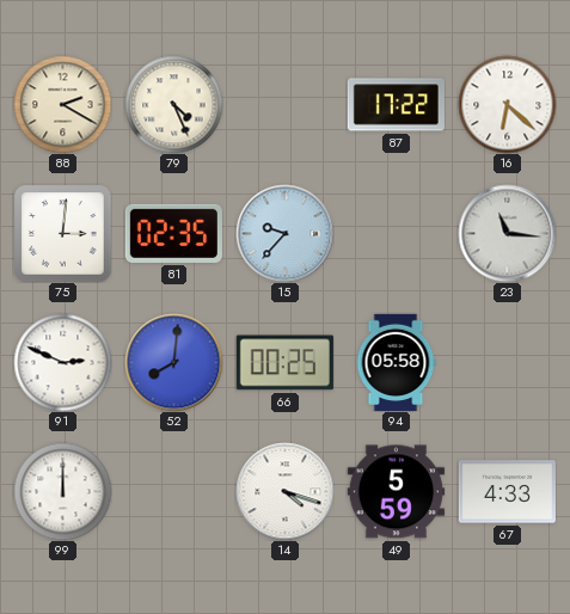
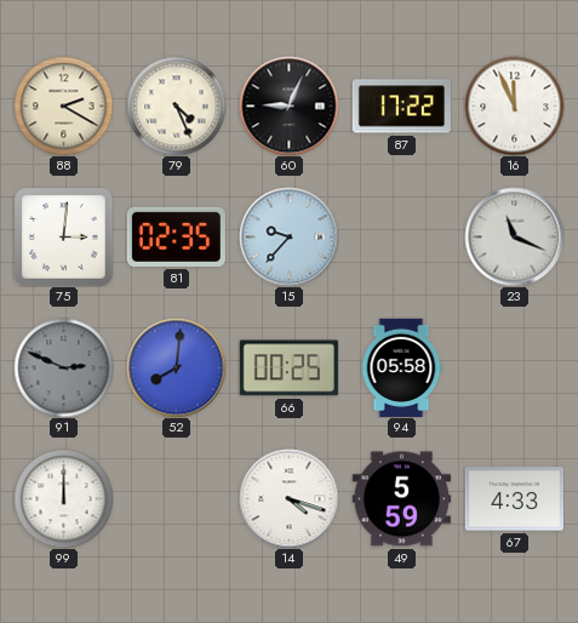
60: none -> 9:04 (288, 105)
16: 6:22 -> 11:56 (514, 105)
23: 11:16 -> 11:19 (514, 236)
91 dial: white -> grey (63, 367)
